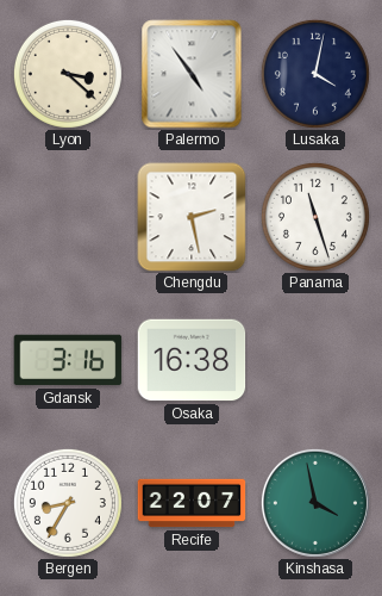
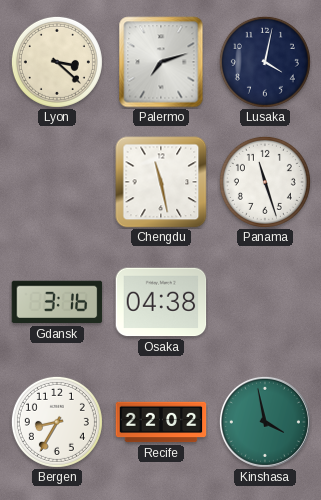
Palermo: 4:54 -> 7:12 (161, 62)
Chengdu: 2:28 -> 11:28 (161, 182)
Osaka: 16:38 -> 04:38 (161, 302)
Recife: 22:07 -> 22:02 (161, 422)
